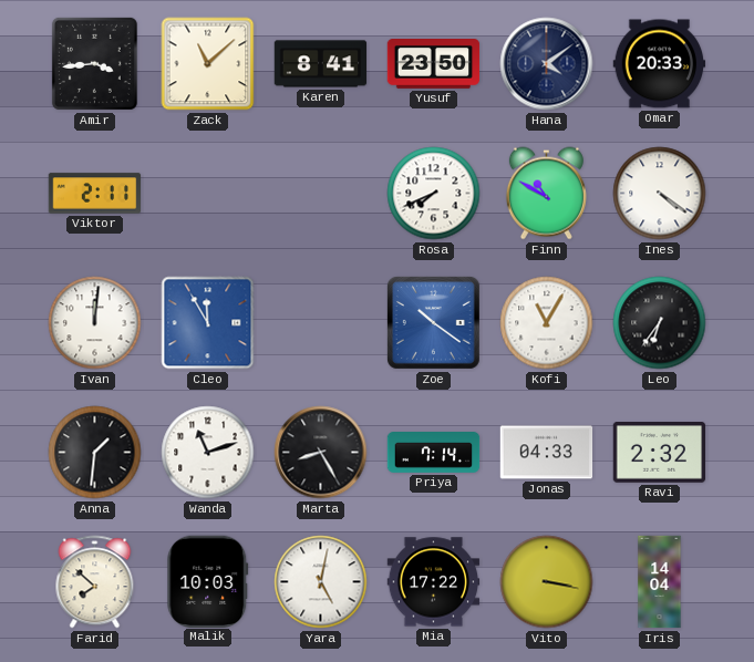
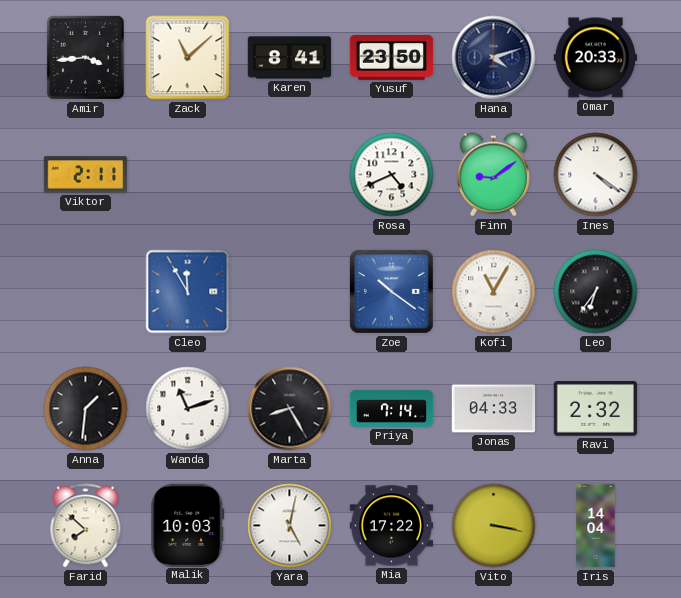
Hana: 4:09 -> 4:12 (494, 58)
Rosa: 7:41 -> 4:41 (392, 175)
Finn: 10:50 -> 9:09 (493, 175)
Ivan: 12:01 -> none (95, 323)
